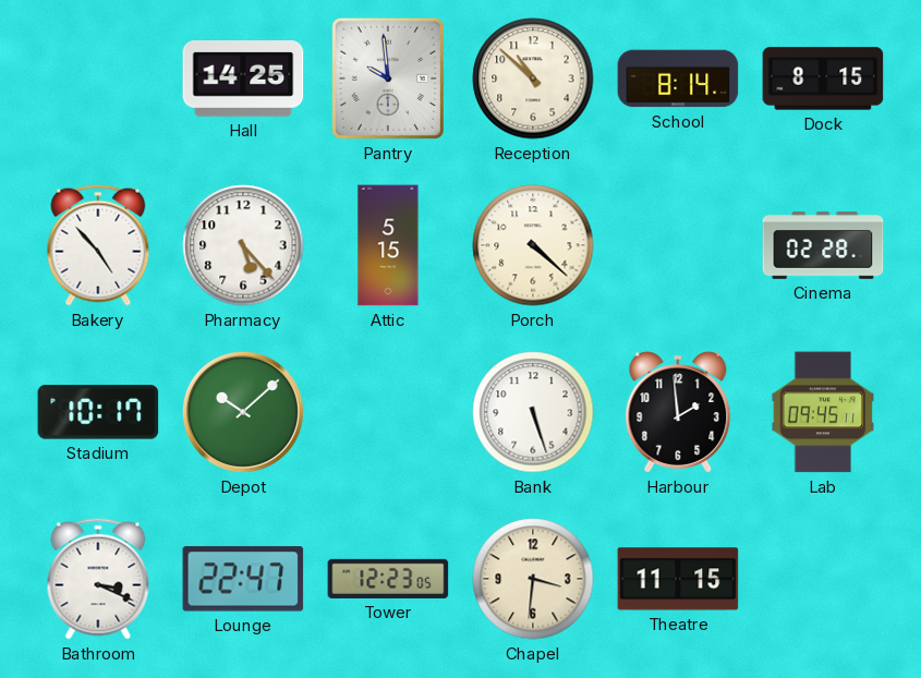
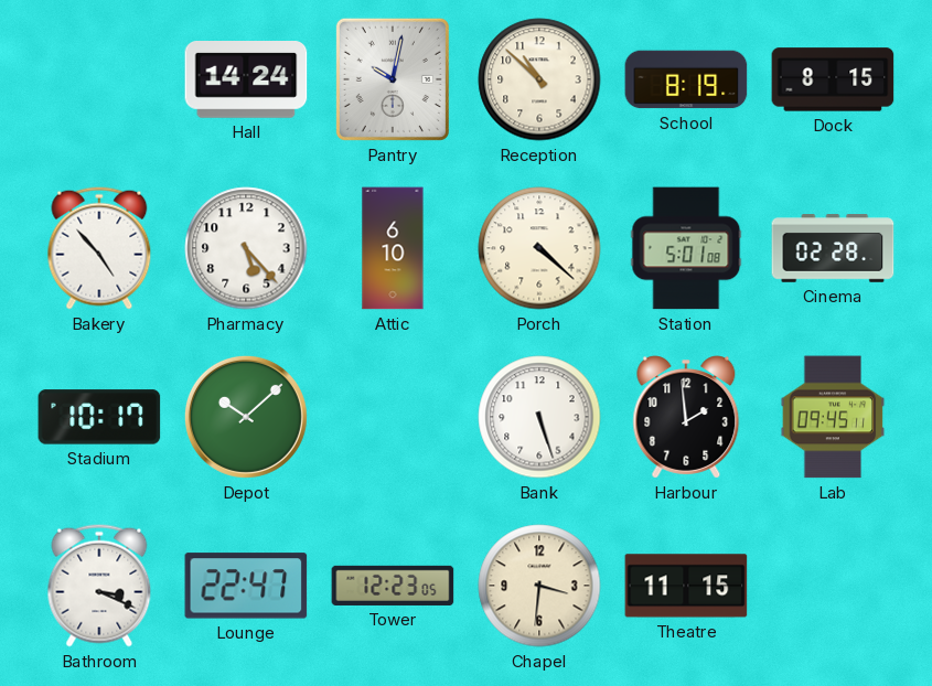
Hall: 14:25 -> 14:24 (246, 81)
Pantry: 9:59 -> 10:02 (393, 79)
School: 8:14 -> 8:19 (686, 79)
Attic: 5:15 -> 6:10 (393, 248)
Station: none -> 5:01 (686, 248)
